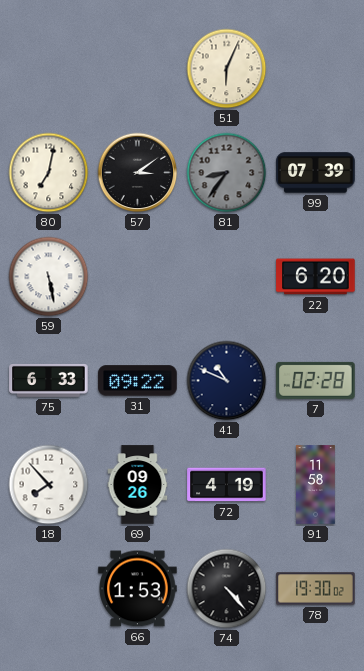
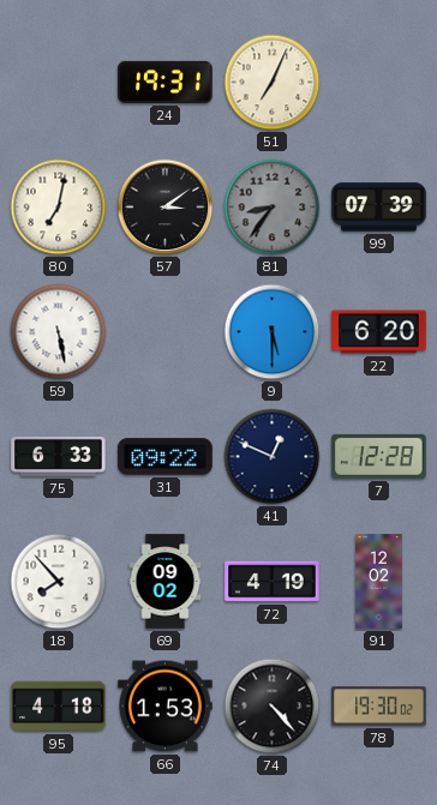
24: none -> 19:31 (166, 82)
51: 6:04 -> 7:04 (273, 83)
9: none -> 5:30 (273, 332)
41: 10:49 -> 12:49 (273, 457)
7: 02:28 -> 12:28 (379, 456)
69: 09:26 -> 09:02 (166, 582)
91: 11:58 -> 12:02 (379, 582)
95: none -> 4:18 (59, 707)
